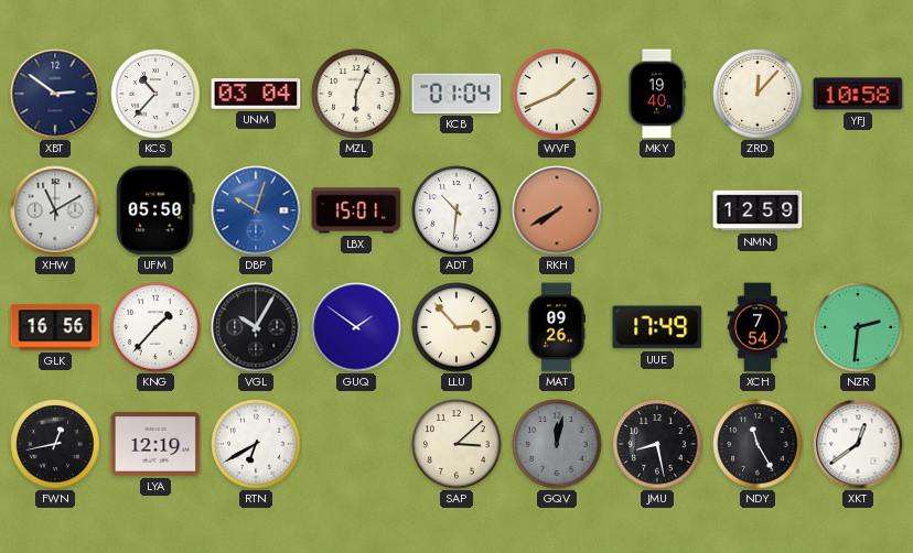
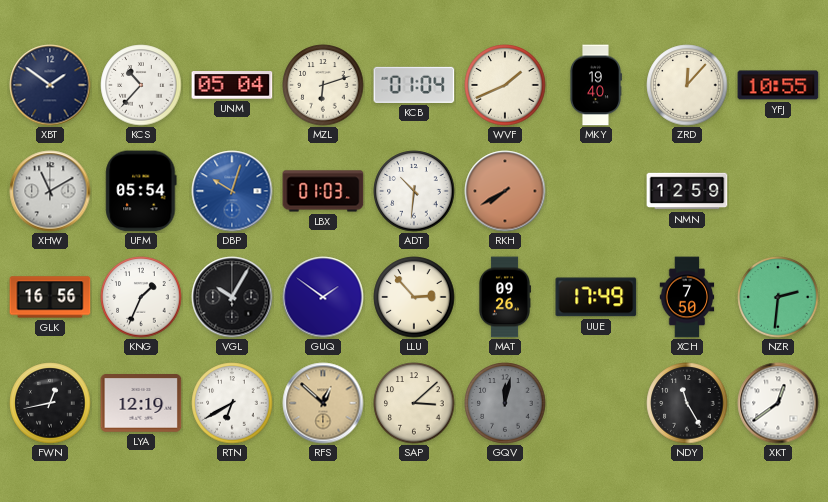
XBT: 2:51 -> 1:51 (50, 85)
UNM: 03:04 -> 05:04 (232, 85)
MZL: 6:04 -> 6:12 (323, 85)
YFJ: 10:58 -> 10:55 (778, 85)
UFM: 05:50 -> 05:54 (141, 191)
LBX: 15:01 -> 01:03 (323, 191)
KNG: 1:37 -> 1:34 (141, 297)
XCH: 7:54 -> 7:50 (687, 297)
RFS: none -> 12:52 (323, 403)
JMU: 8:28 -> none (657, 444)
